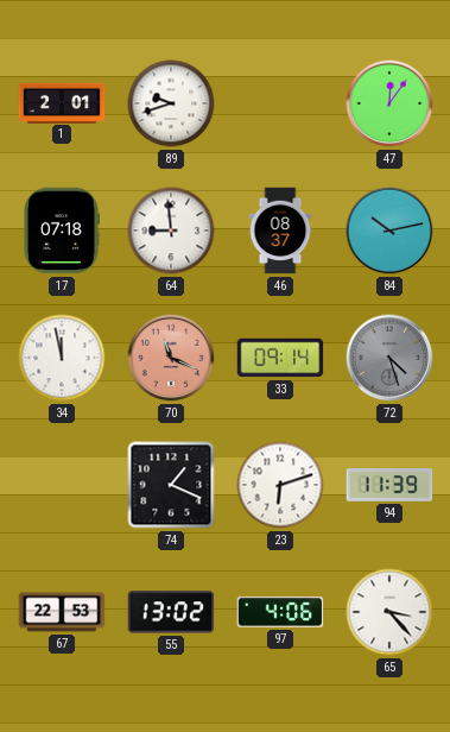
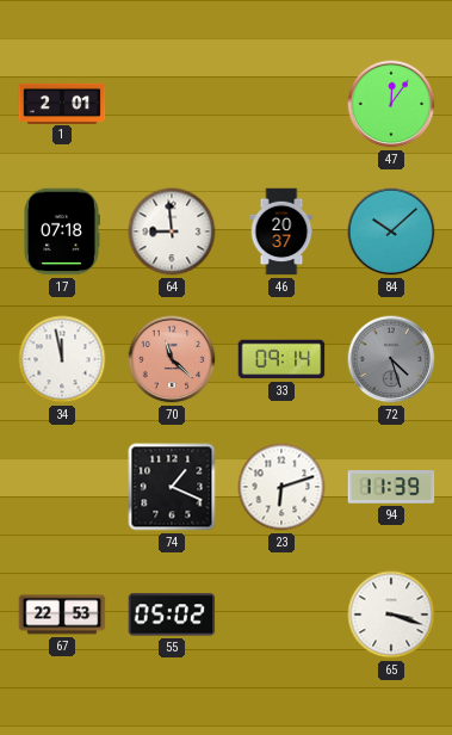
89: 9:42 -> none (171, 103)
46: 08:37 -> 20:37 (281, 231)
84: 10:13 -> 10:08 (391, 231)
70: 11:19 -> 11:22 (172, 359)
55: 13:02 -> 05:02 (172, 614)
97: 4:06 -> none (280, 612)
65: 3:23 -> 3:18 (391, 614)
